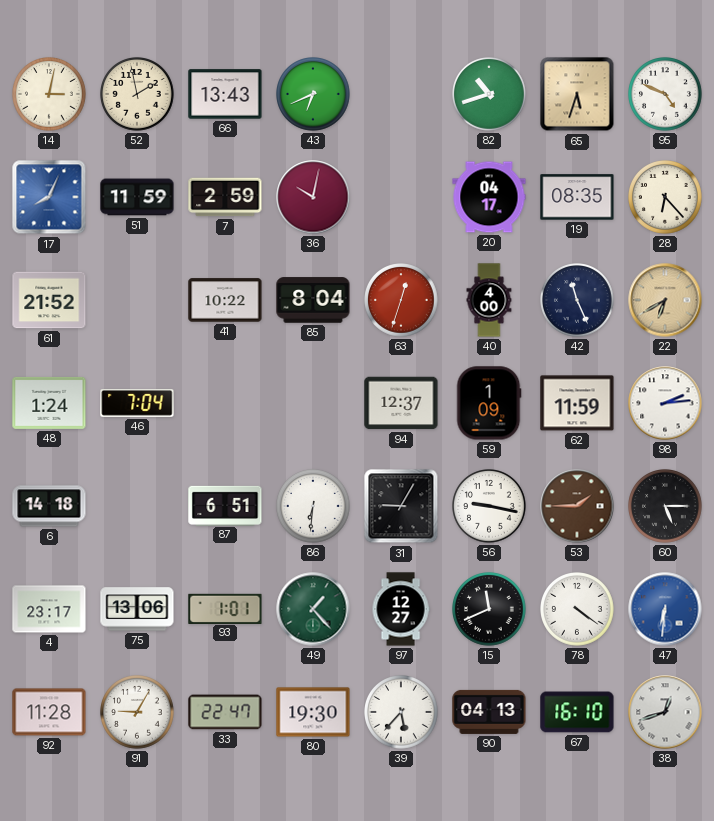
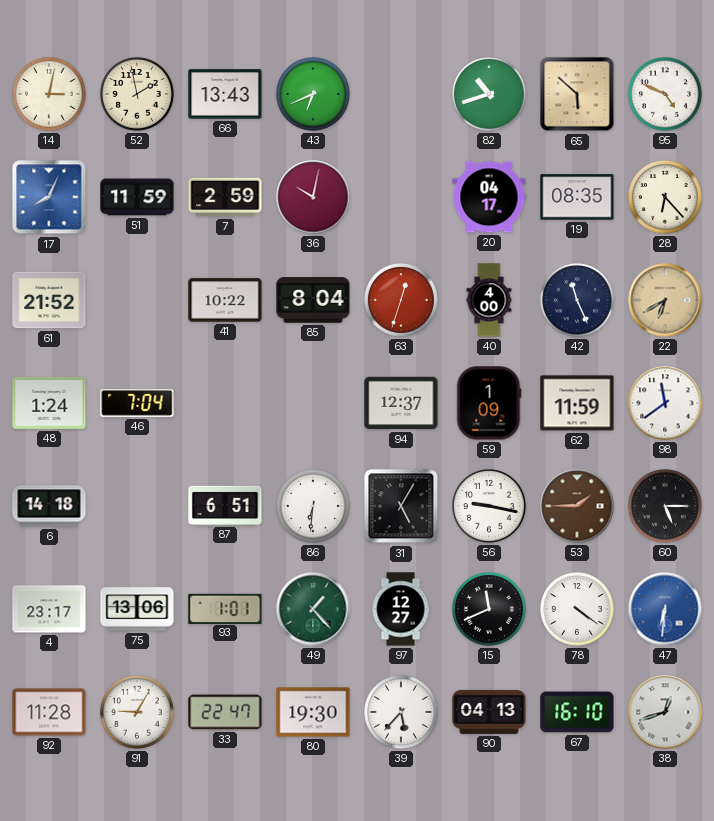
65: 5:33 -> 5:52 (577, 94)
98: 2:14 -> 11:39 (665, 403)
31: 9:05 -> 5:05 (401, 506)
